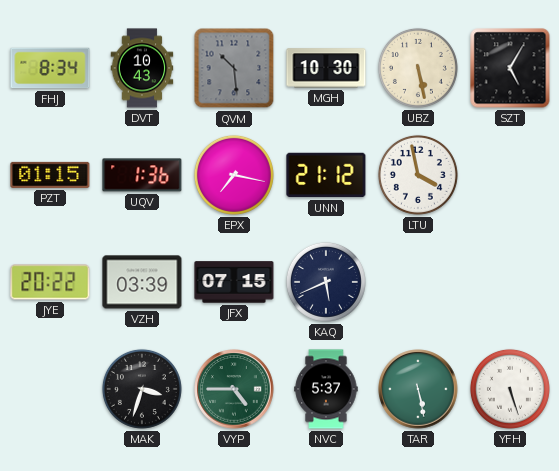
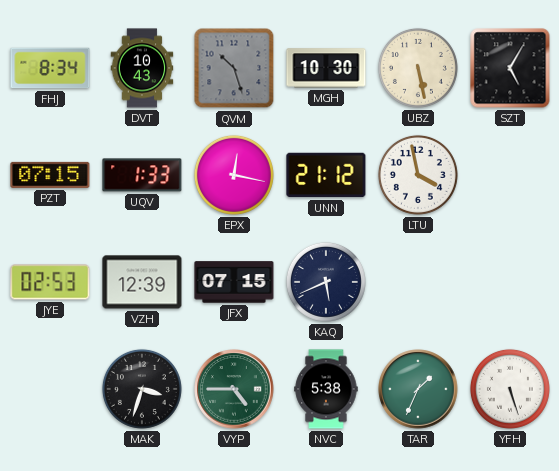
QVM: 10:29 -> 10:27 (234, 68)
PZT: 01:15 -> 07:15 (50, 175)
UQV: 1:36 -> 1:33 (142, 175)
EPX: 7:17 -> 12:17 (234, 175)
JYE: 20:22 -> 02:53 (50, 282)
VZH: 03:39 -> 12:39 (142, 282)
NVC: 5:37 -> 5:38 (326, 389)
TAR: 5:28 -> 1:34 (418, 389)
